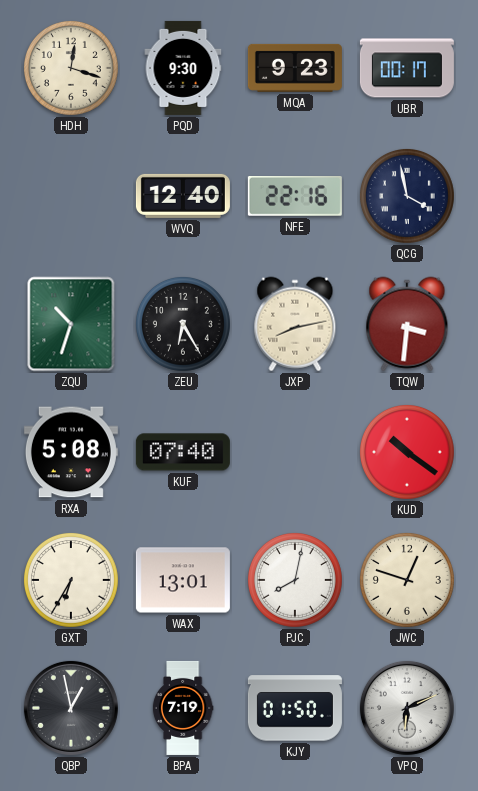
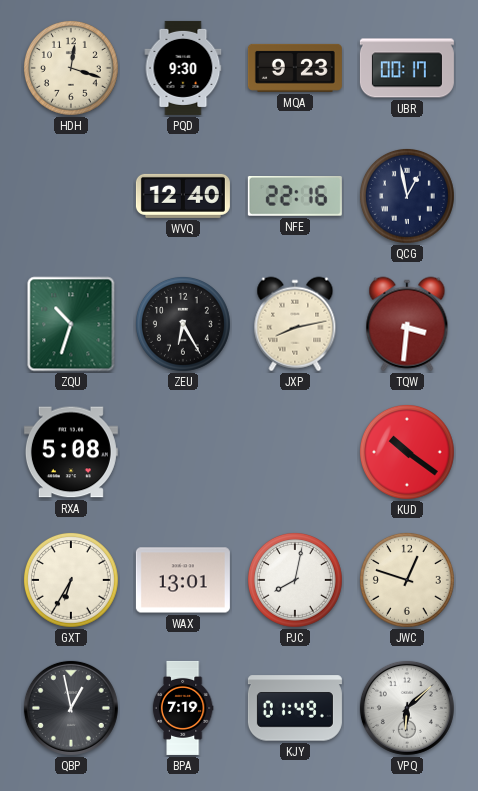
QCG: 3:58 -> 12:58 (407, 196)
KUF: 07:40 -> none (183, 452)
KJY: 01:50 -> 01:49 (295, 708)
VPQ: 6:11 -> 6:08 (407, 708)
